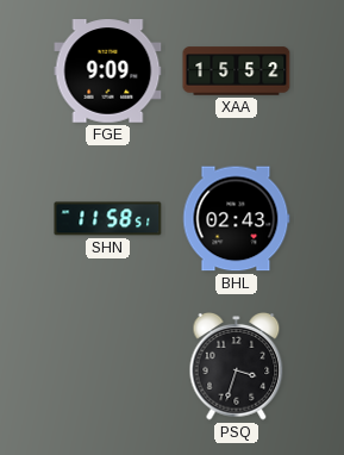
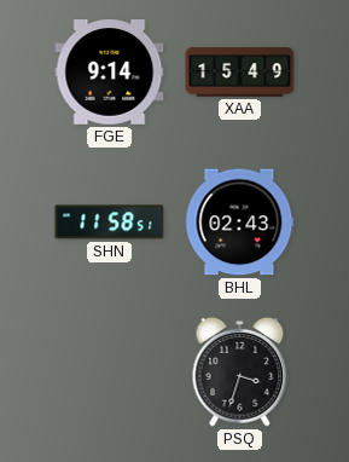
FGE: 9:09 -> 9:14 (110, 73)
XAA: 15:52 -> 15:49 (240, 73)
